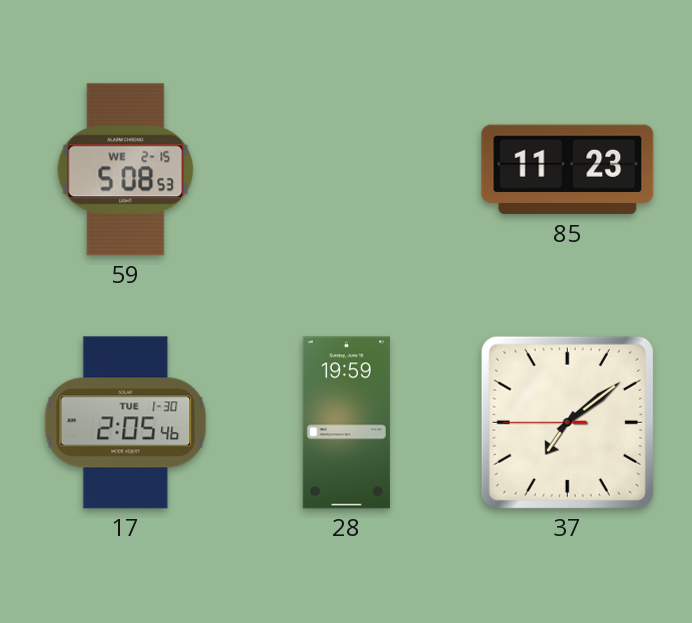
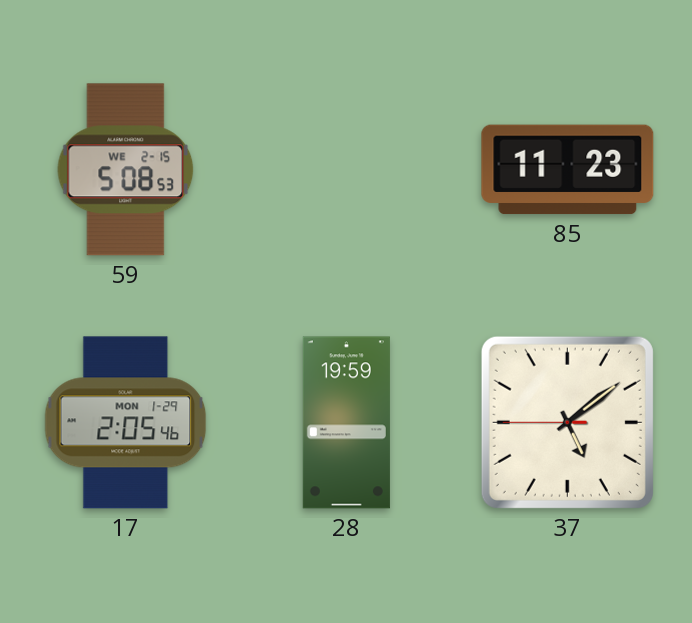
17 date: TUE 1-30 -> MON 1-29 (126, 423)
37: 7:08 -> 5:08 (567, 422)
